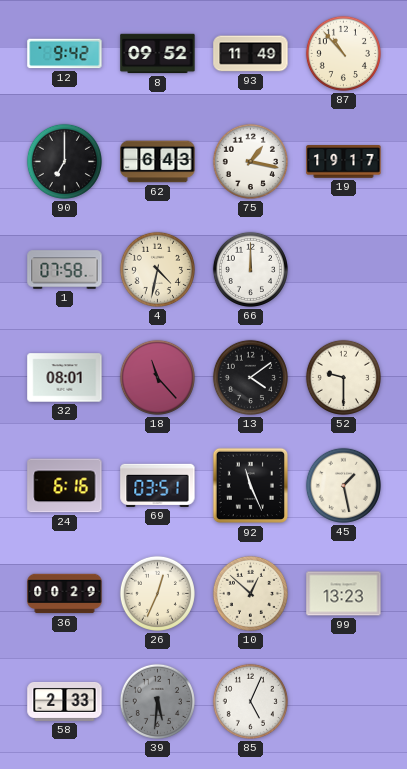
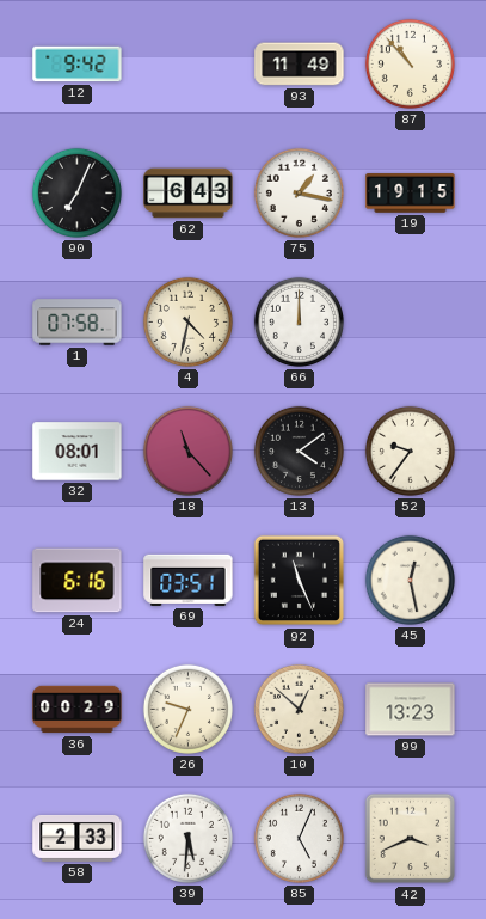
8: 09:52 -> none (158, 54)
90: 7:00 -> 7:04 (76, 192)
19: 19:17 -> 19:15 (411, 194)
52: 9:30 -> 9:36 (410, 451)
45: 1:28 -> 12:28 (410, 580)
26: 12:34 -> 9:34 (187, 709)
39 dial: grey -> white (187, 838)
42: none -> 3:41 (411, 839)
